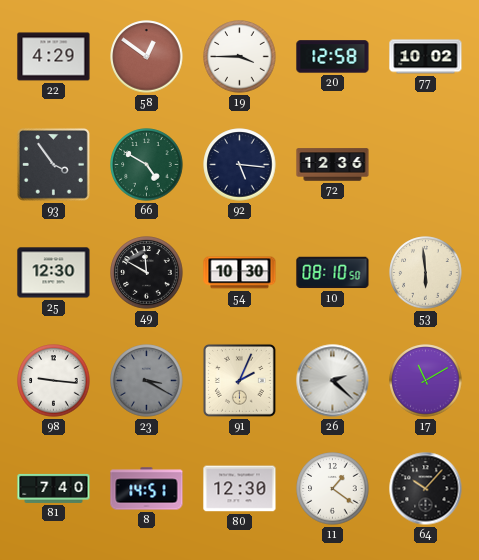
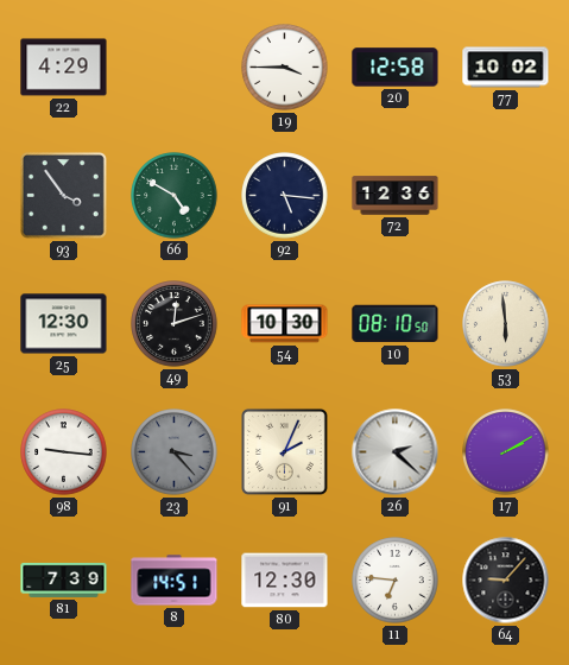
58: 12:51 -> none (147, 57)
49: 11:50 -> 12:12 (175, 324)
23: 3:20 -> 3:23 (175, 452)
17: 11:10 -> 2:10 (506, 452)
81: 7:40 -> 7:39 (64, 579)
11: 1:21 -> 6:46 (396, 581)
64: 10:07 -> 9:07 (506, 581)
